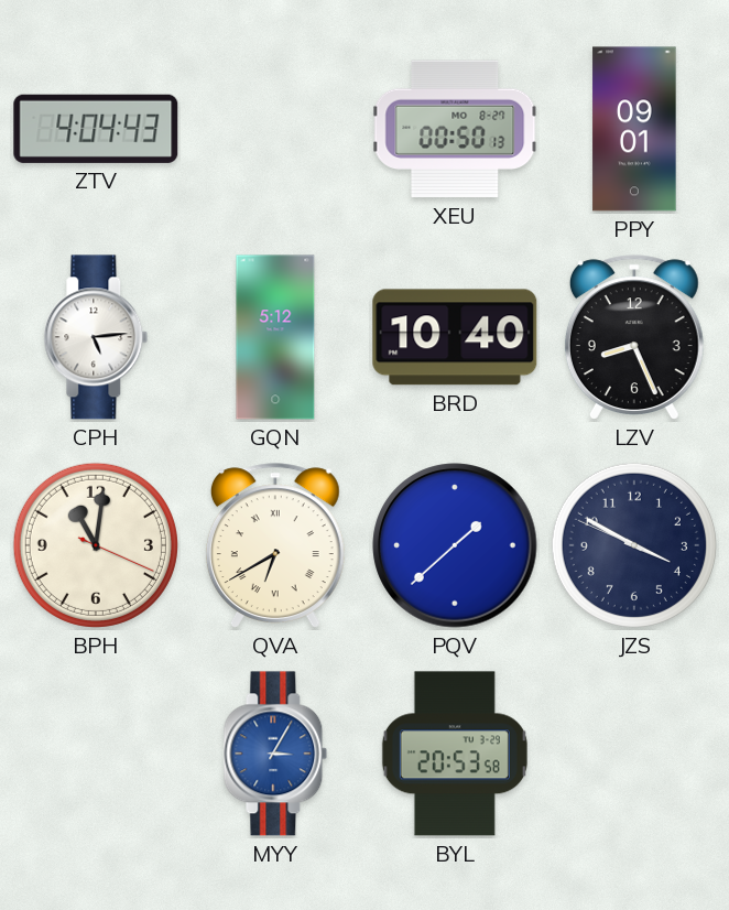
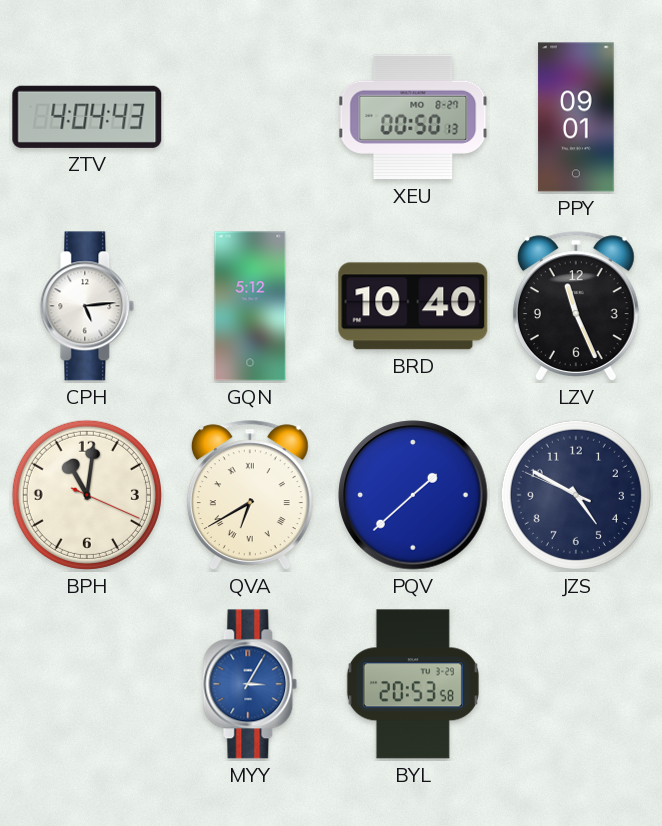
LZV: 8:26 -> 11:26 (576, 306)
JZS: 3:49 -> 4:49 (576, 495)
